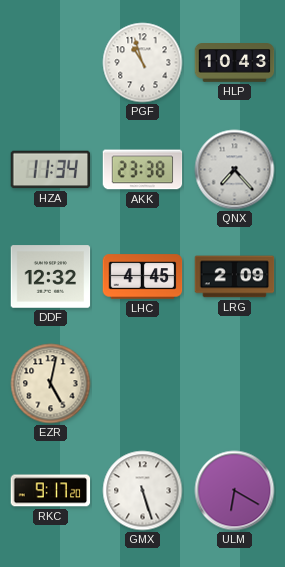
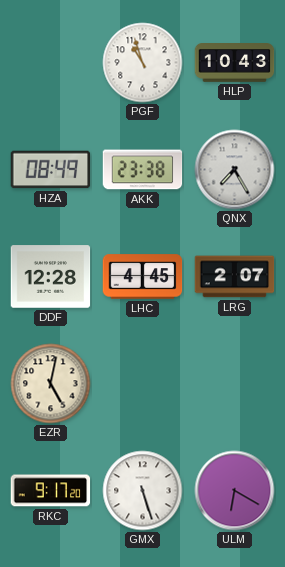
HZA: 11:34 -> 08:49 (51, 170)
QNX: 7:23 -> 7:25 (235, 170)
DDF: 12:32 -> 12:28 (51, 277)
LRG: 2:09 -> 2:07 (235, 277)
